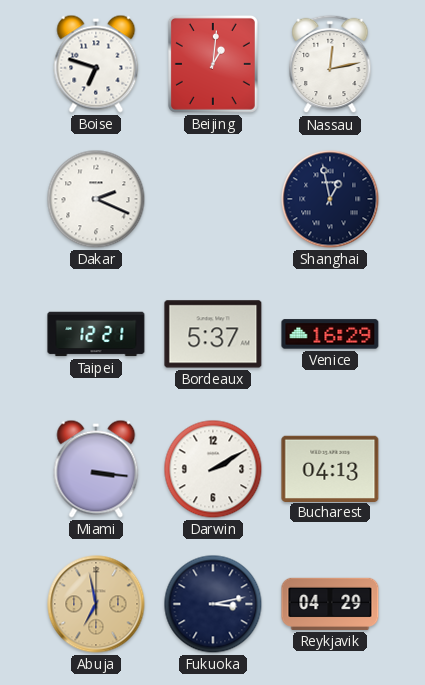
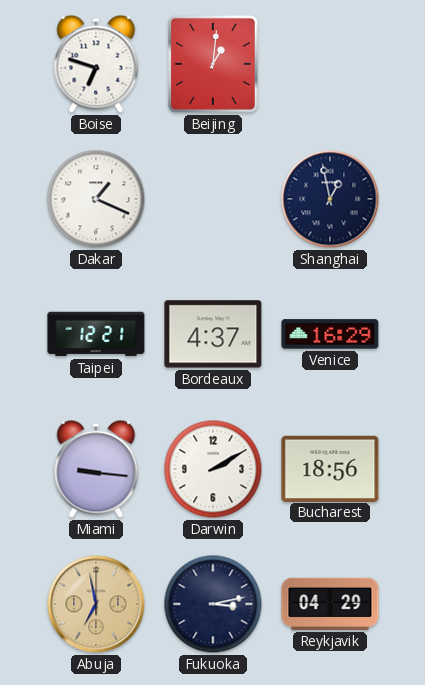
Nassau: 12:13 -> none (330, 64)
Dakar: 2:19 -> 1:19 (96, 199)
Bordeaux: 5:37 -> 4:37 (213, 334)
Miami: 3:16 -> 9:16 (96, 469)
Bucharest: 04:13 -> 18:56 (330, 468)
